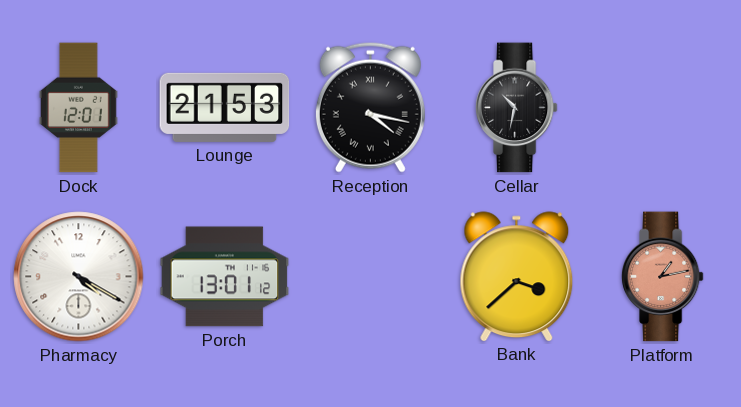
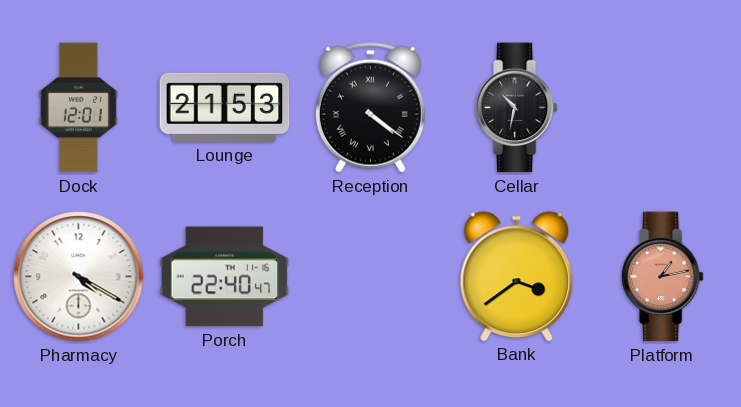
Reception: 4:17 -> 4:21 (370, 107)
Porch: 13:01 -> 22:40 (225, 277)
Bank: 3:38 -> 3:39 (517, 276)
